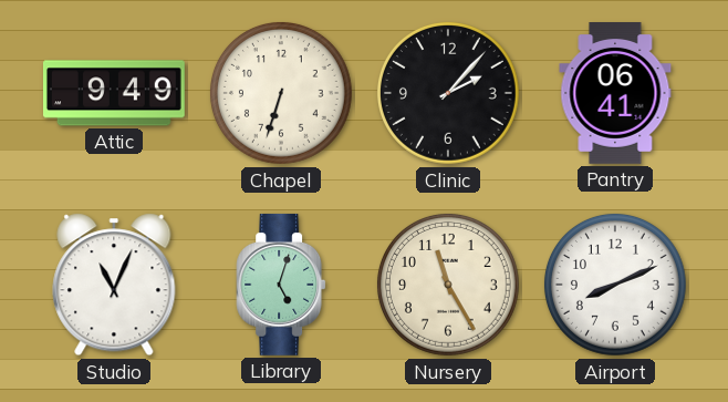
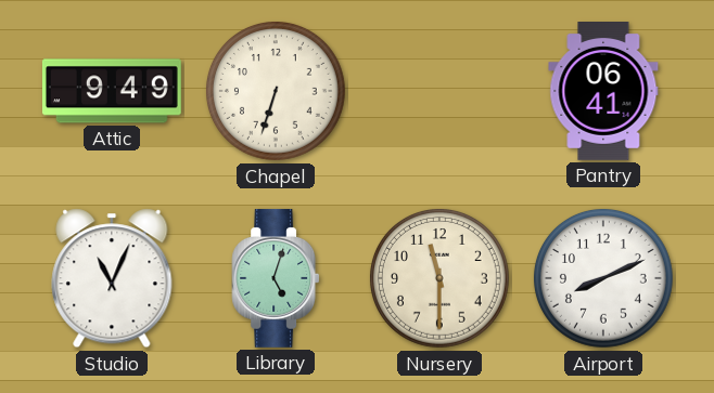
Clinic: 2:07 -> none (448, 93)
Nursery: 11:25 -> 11:30 (439, 278)
